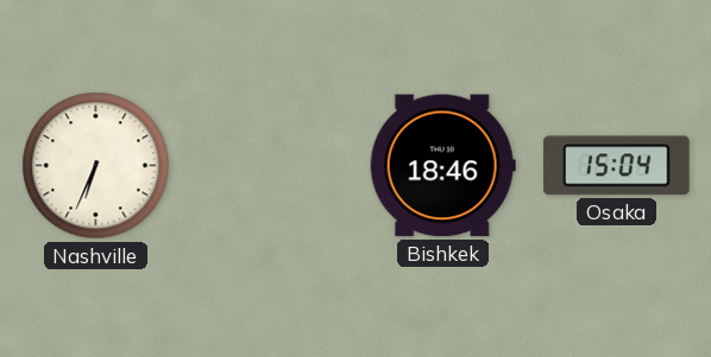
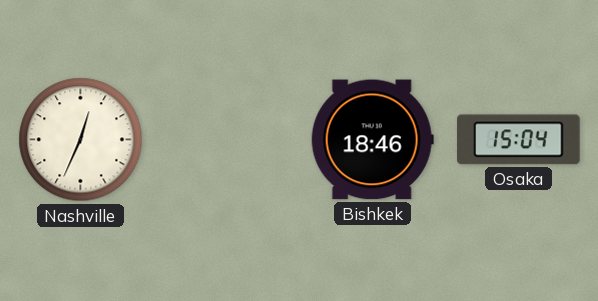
Nashville: 6:34 -> 12:34 (81, 140)
